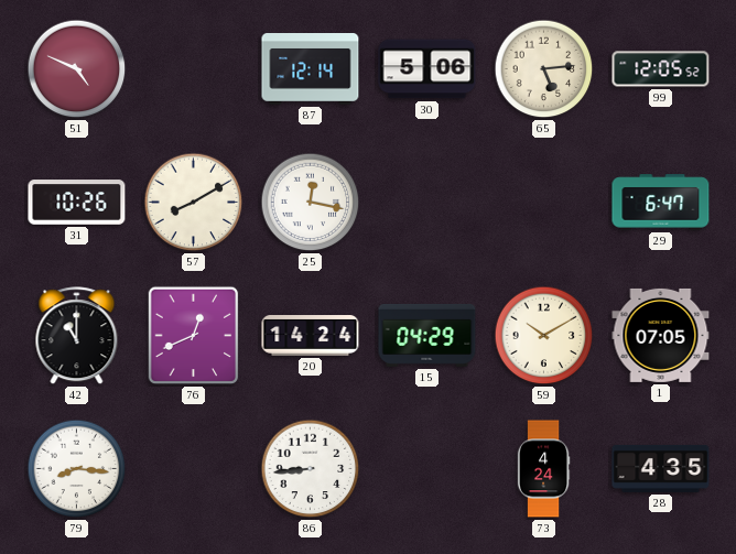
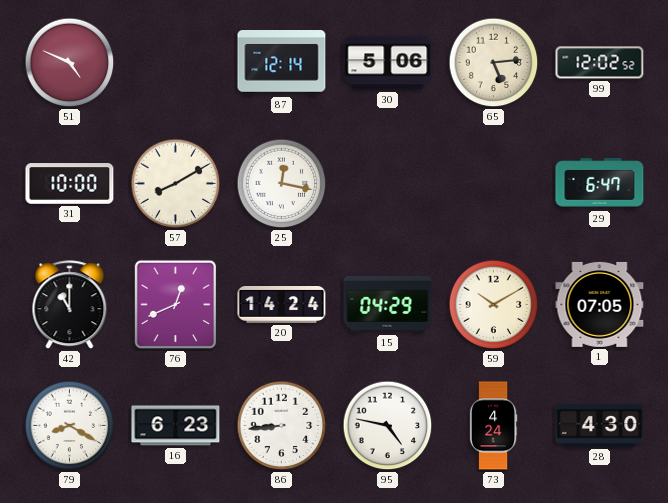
99: 12:05 -> 12:02 (600, 63)
31: 10:26 -> 10:00 (70, 184)
79: 8:16 -> 8:20 (70, 426)
16: none -> 6:23 (176, 426)
95: none -> 4:47 (388, 426)
28: 4:35 -> 4:30 (600, 425)
